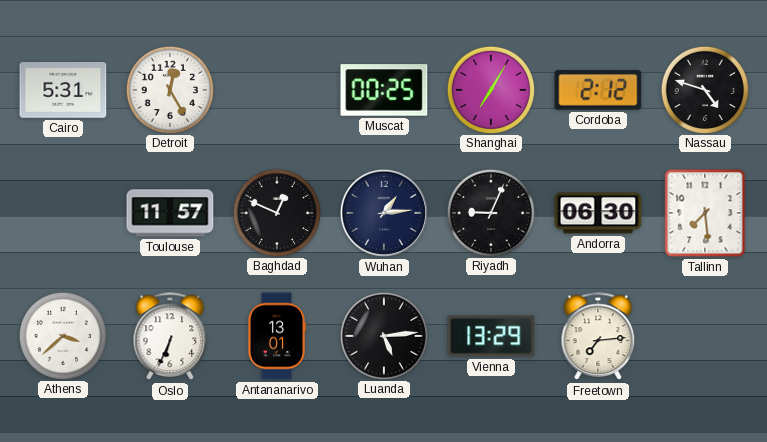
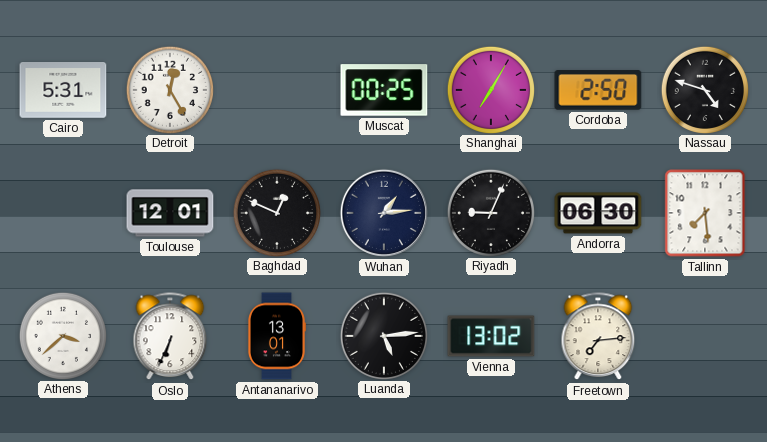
Cordoba: 2:12 -> 2:50 (598, 90)
Toulouse: 11:57 -> 12:01 (170, 213)
Vienna: 13:29 -> 13:02 (491, 336)
